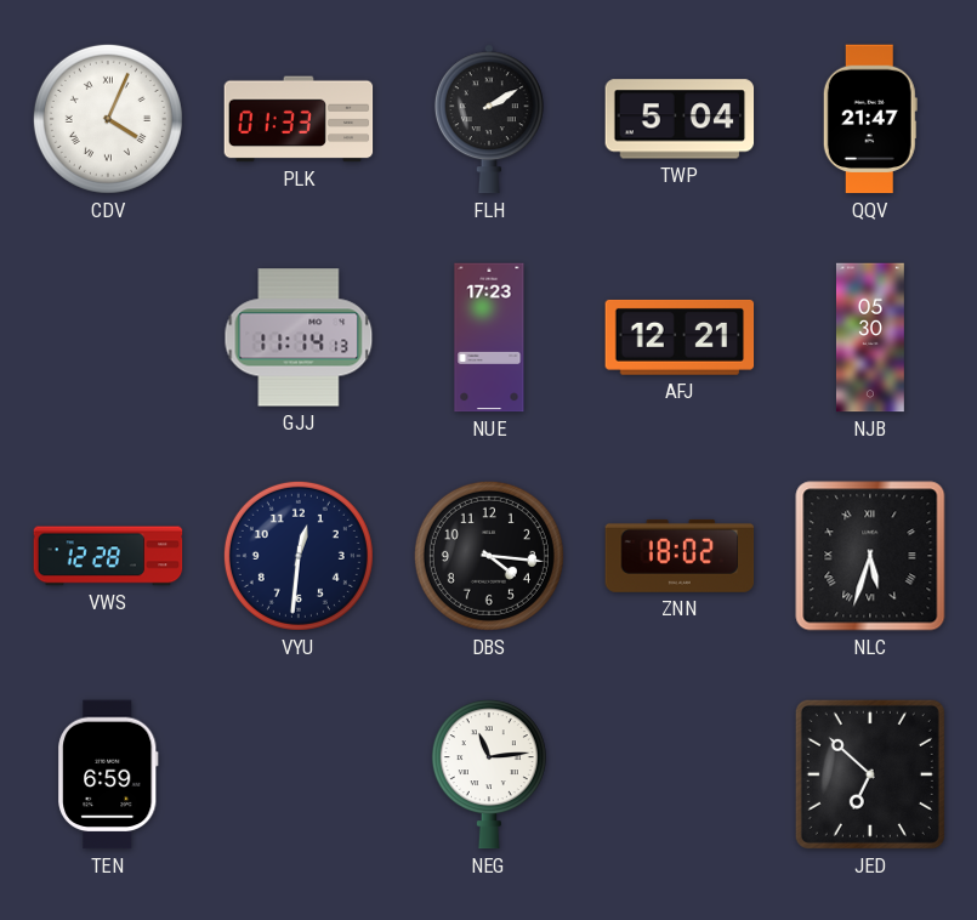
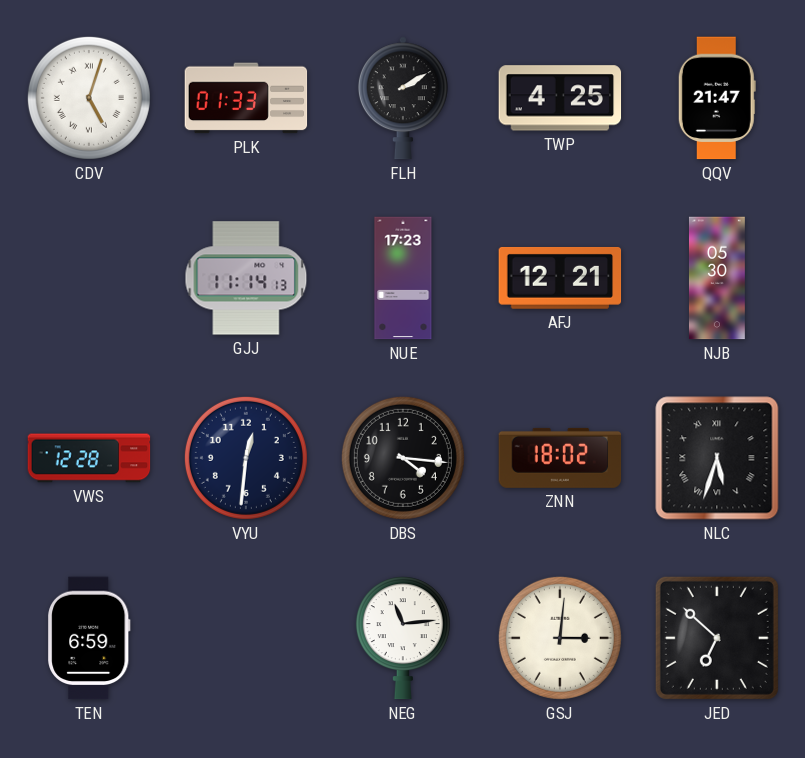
CDV: 4:04 -> 5:03 (89, 98)
TWP: 5:04 -> 4:25 (560, 98)
GSJ: none -> 3:01 (560, 638)
